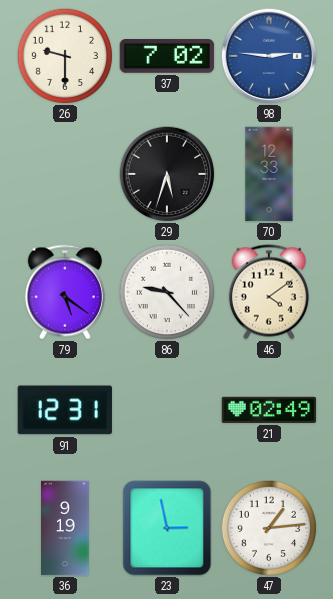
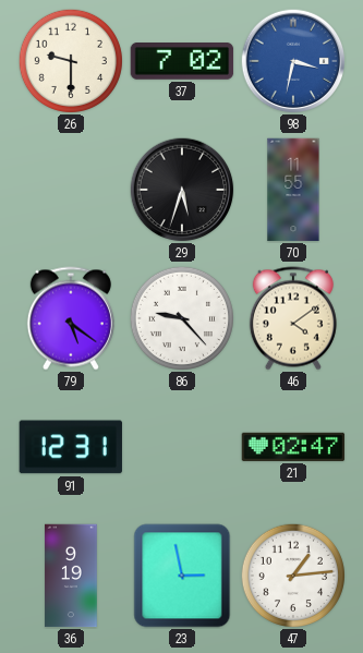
98: 2:46 -> 3:32 (293, 61)
70: 12:33 -> 11:55 (293, 190)
21: 02:49 -> 02:47 (293, 447)
